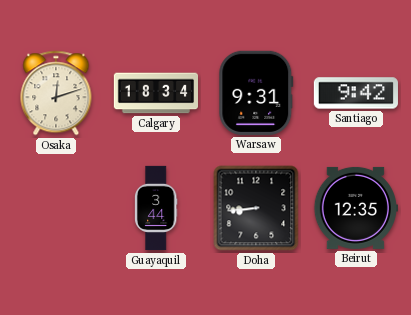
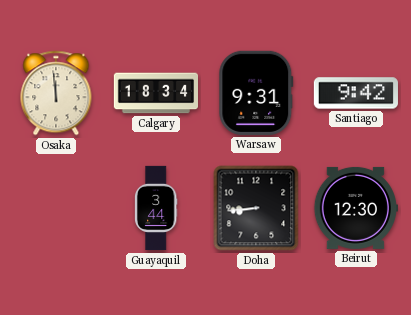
Osaka: 12:12 -> 11:59 (56, 93)
Beirut: 12:35 -> 12:30 (356, 208)
